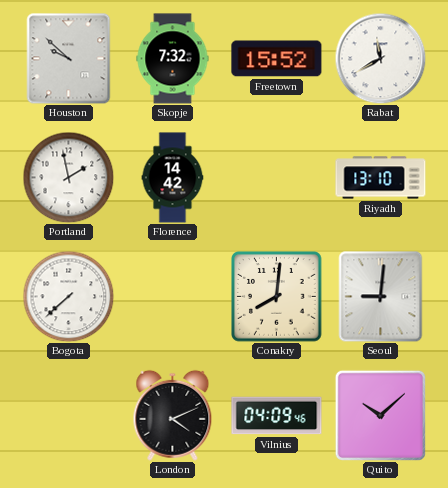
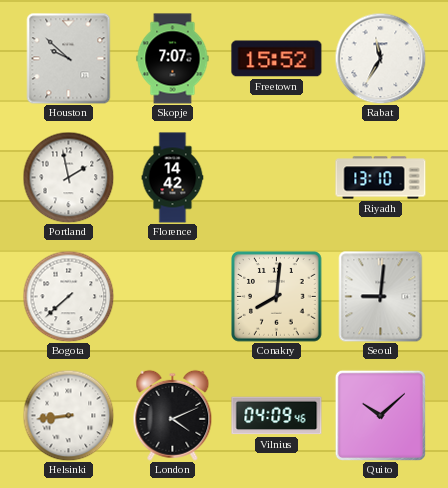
Skopje: 7:32 -> 7:07 (173, 59)
Rabat: 11:40 -> 11:35 (380, 58)
Helsinki: none -> 8:44 (68, 415)
